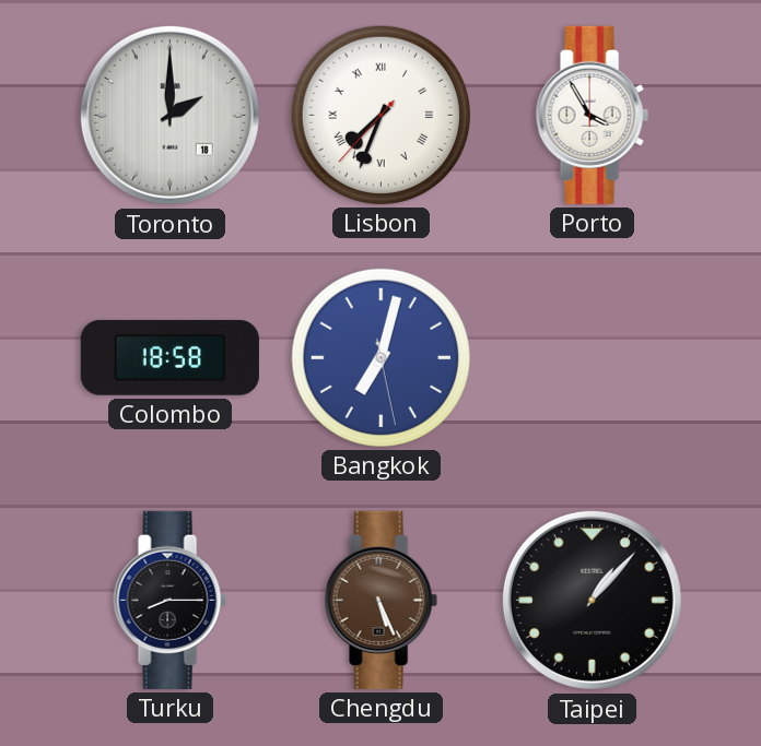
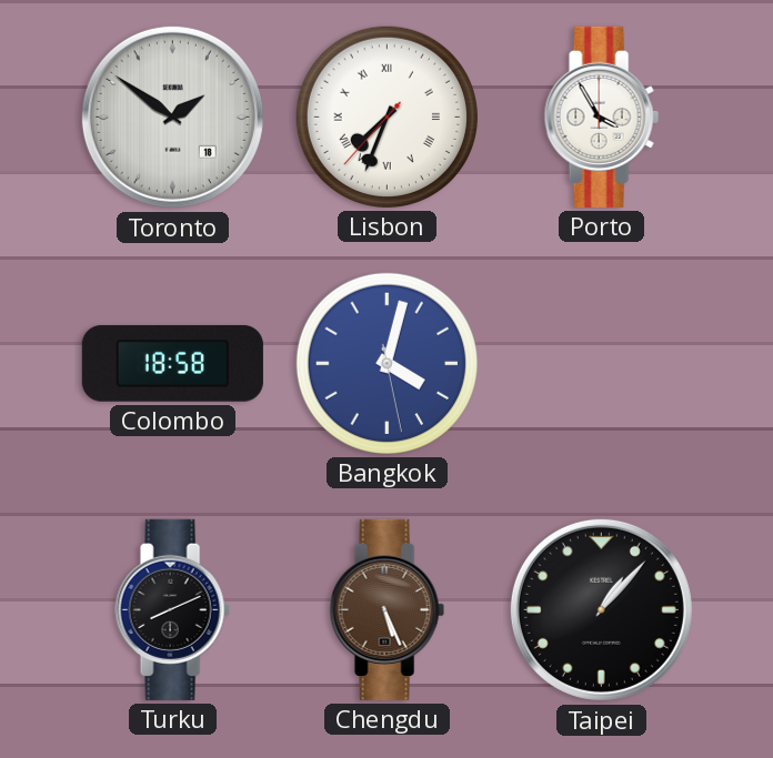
Toronto: 2:00 -> 1:51 (172, 117)
Bangkok: 7:02 -> 4:02 (386, 363)
Turku: 8:15 -> 8:11 (172, 609)
